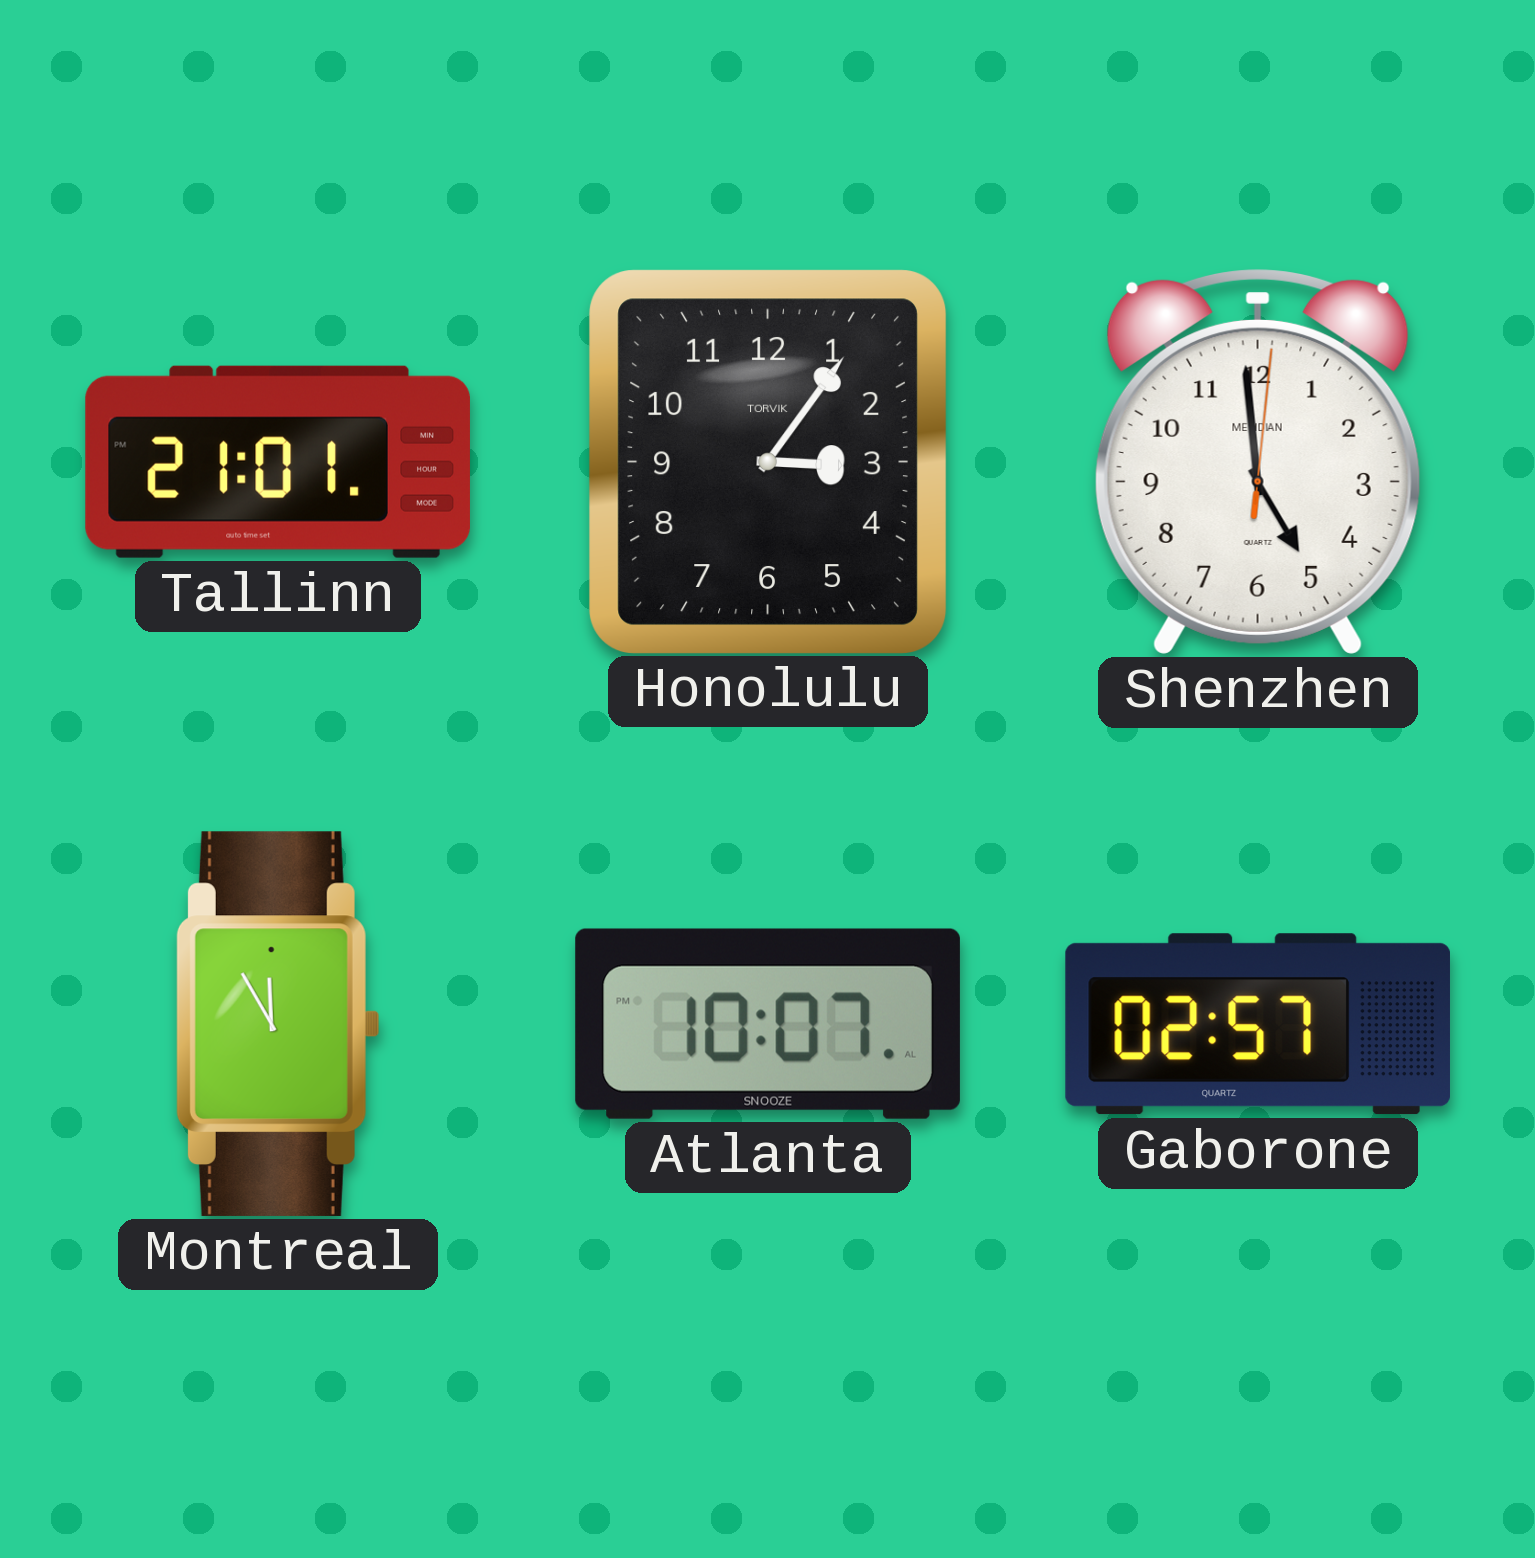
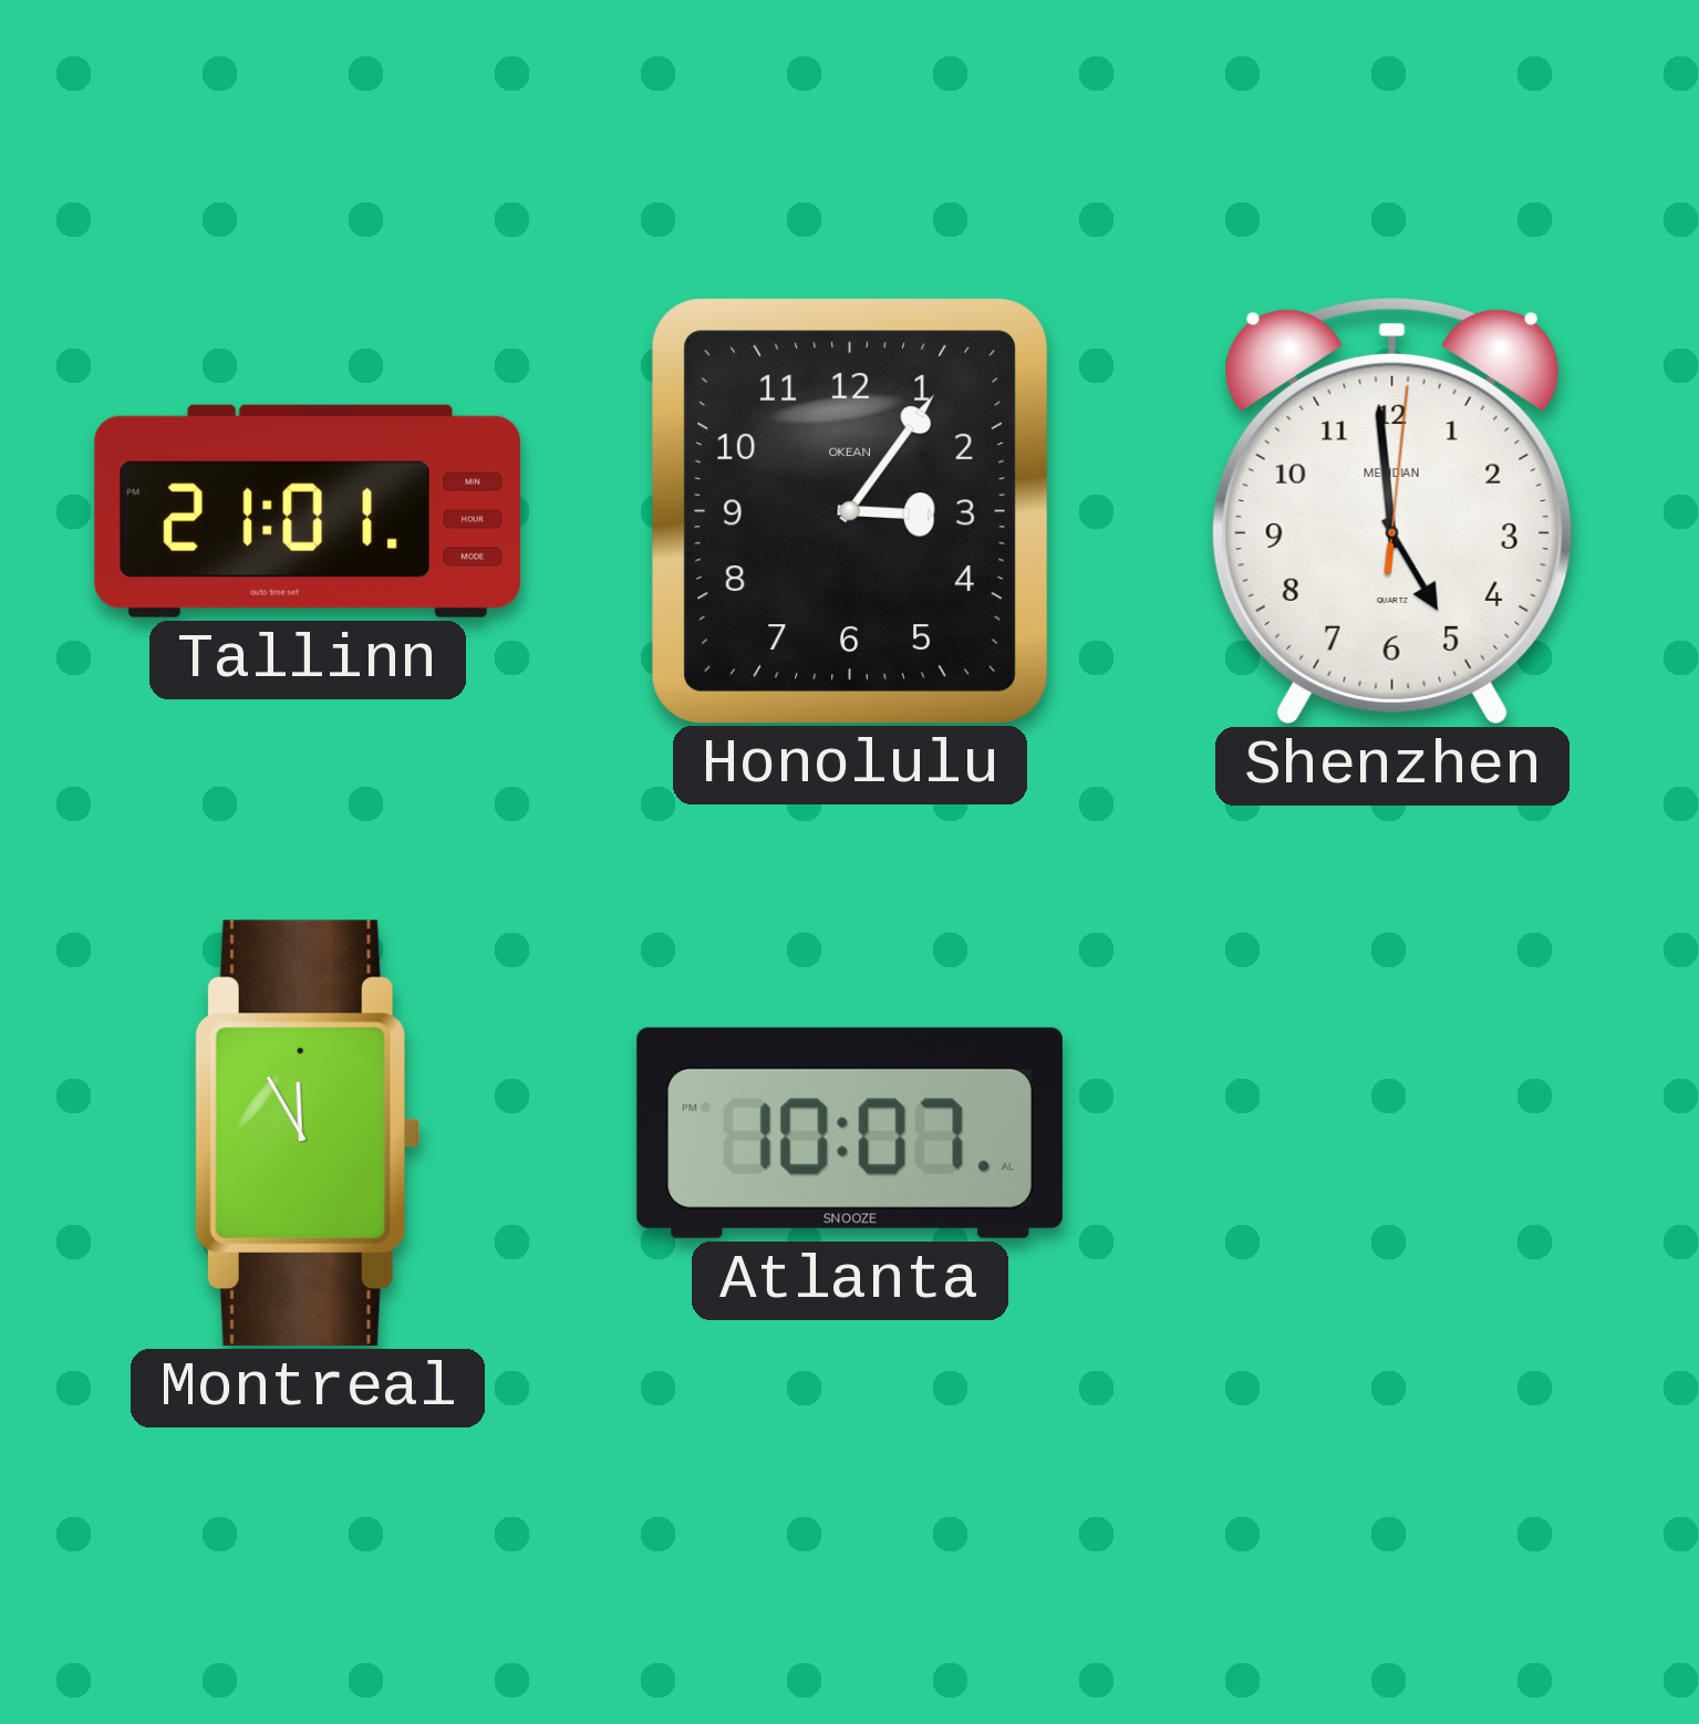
Honolulu brand: TORVIK -> OKEAN (849, 510)
Gaborone: 02:57 -> none (1258, 1024)
